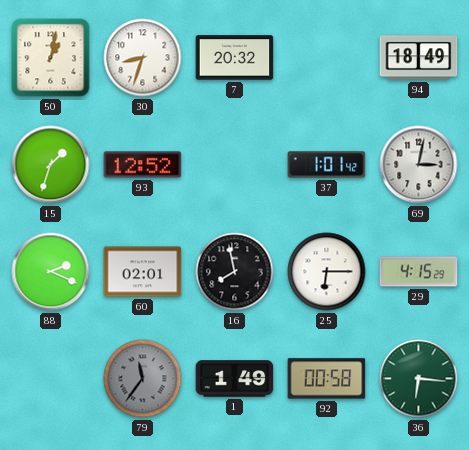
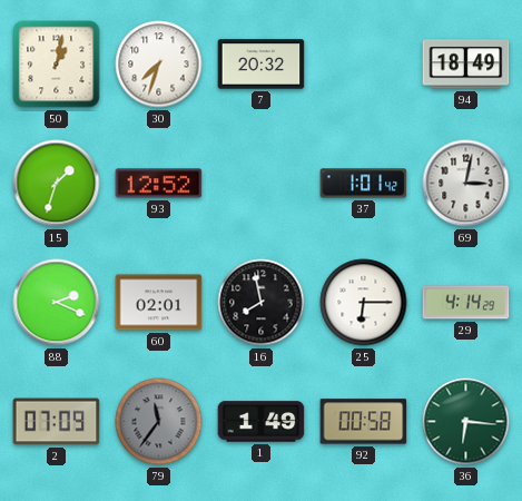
30: 8:33 -> 7:33 (159, 65)
29: 4:15 -> 4:14 (466, 303)
2: none -> 07:09 (57, 422)
